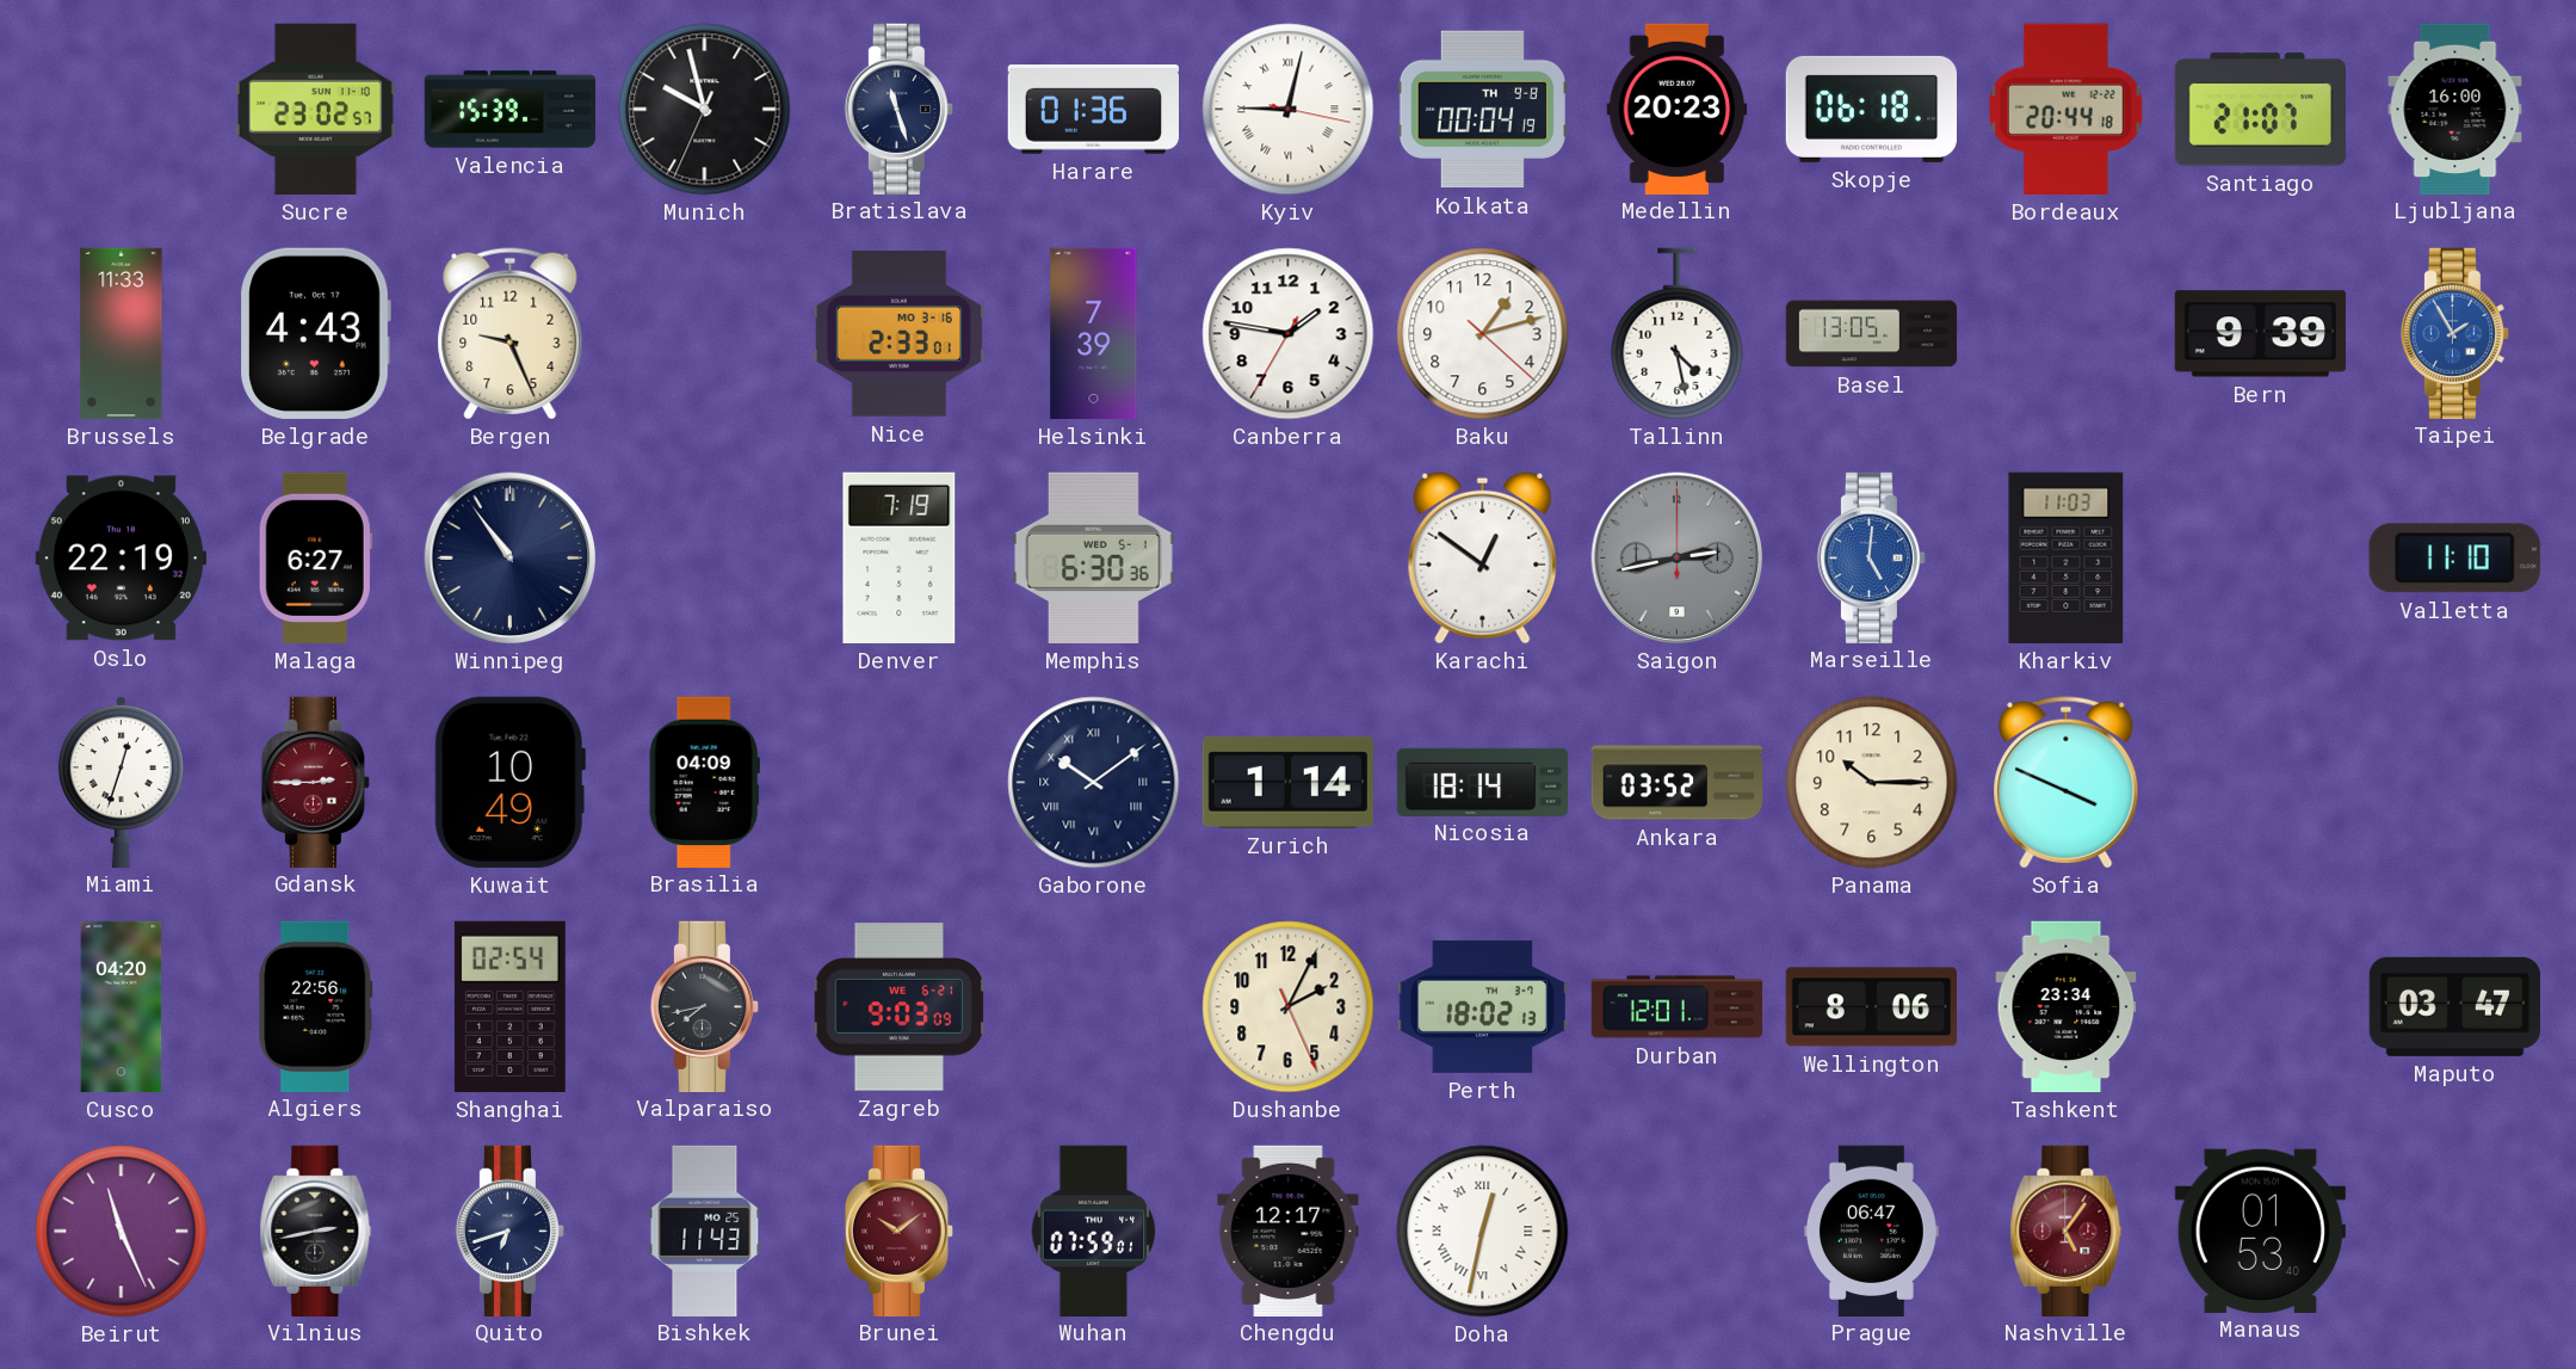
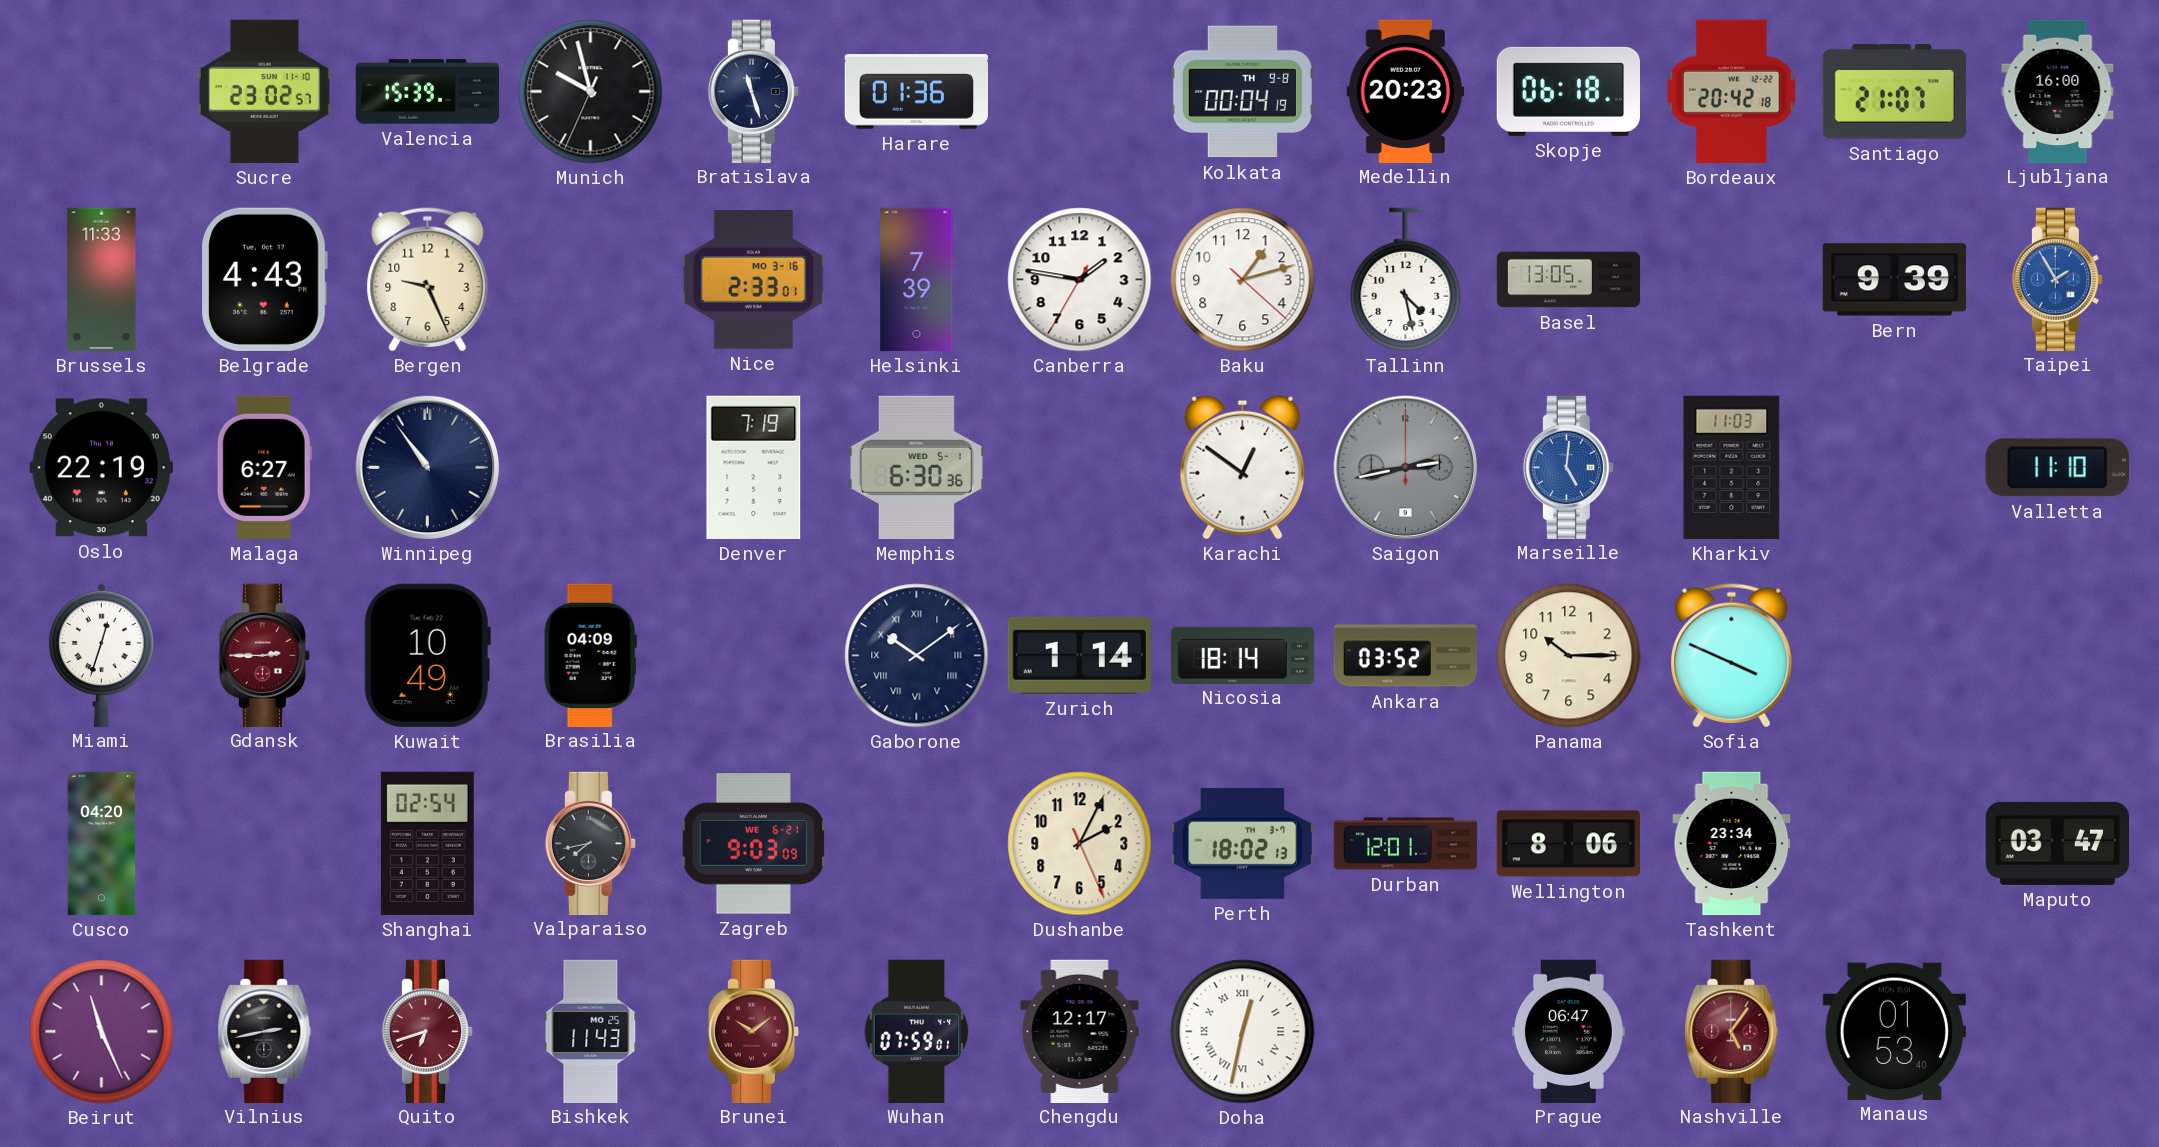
Kyiv: 9:02 -> none (1289, 110)
Bordeaux: 20:44 -> 20:42 (1732, 91)
Algiers: 22:56 -> none (316, 1006)
Quito dial: navy -> burgundy (427, 1031)
